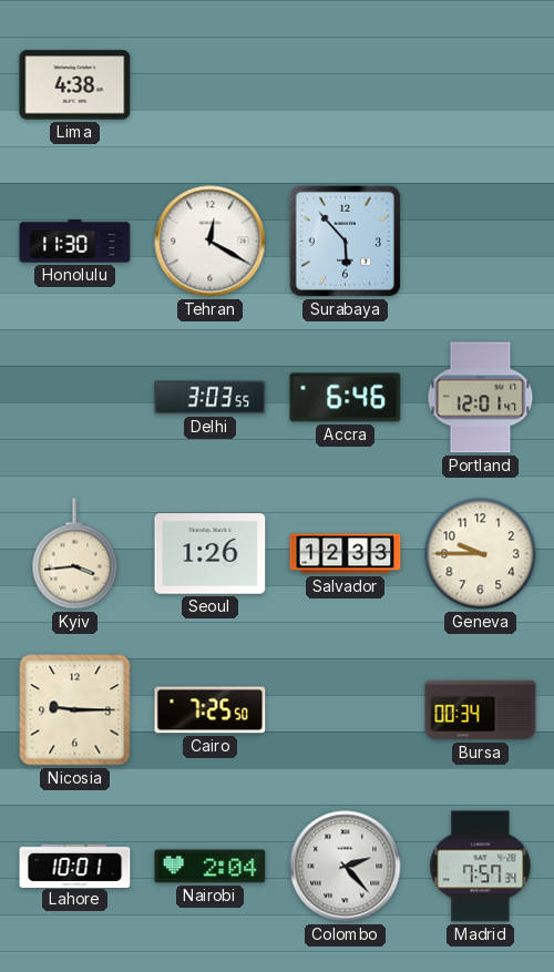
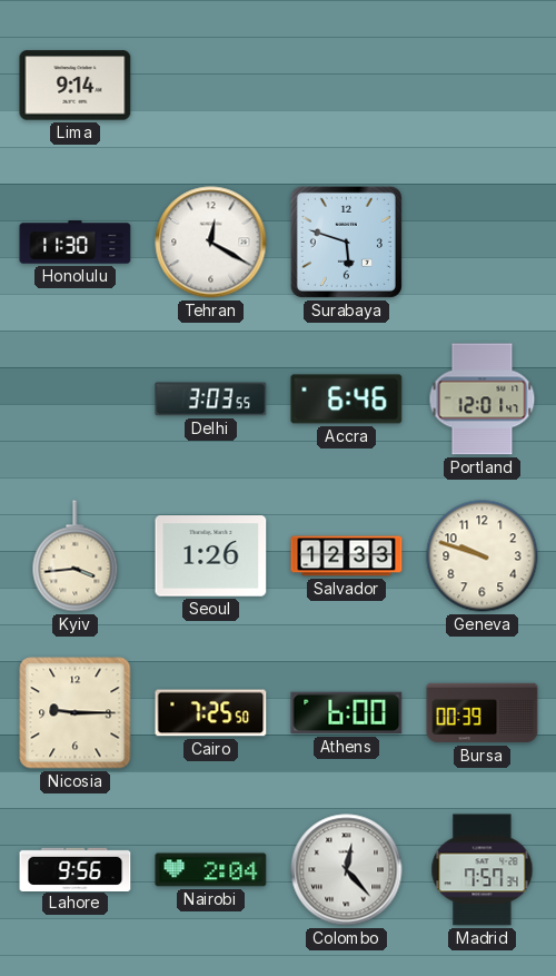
Lima: 4:38 -> 9:14 (76, 86)
Surabaya: 5:53 -> 5:48 (346, 241)
Geneva: 9:45 -> 9:48 (483, 556)
Athens: none -> 6:00 (347, 713)
Bursa: 00:34 -> 00:39 (483, 713)
Lahore: 10:01 -> 9:56 (76, 869)
Colombo: 2:23 -> 12:23 (347, 870)
